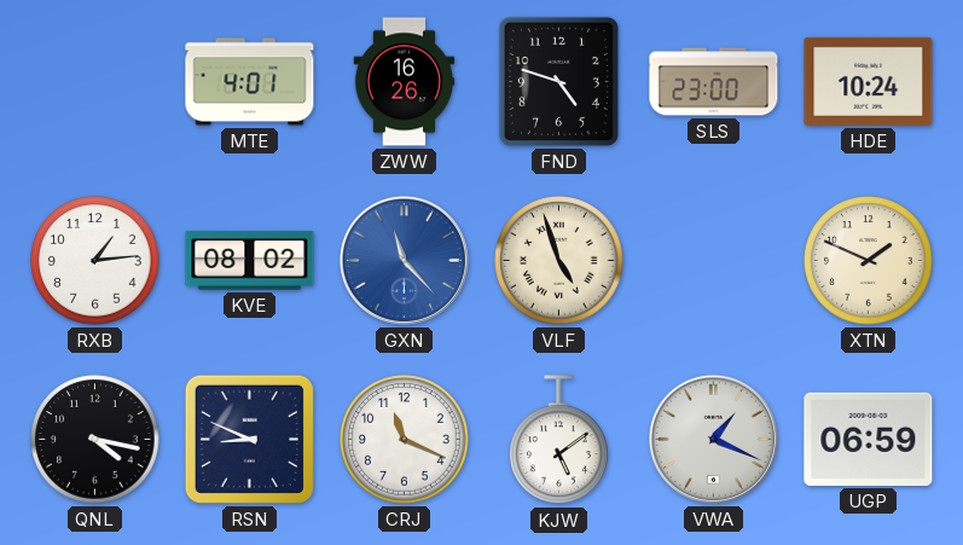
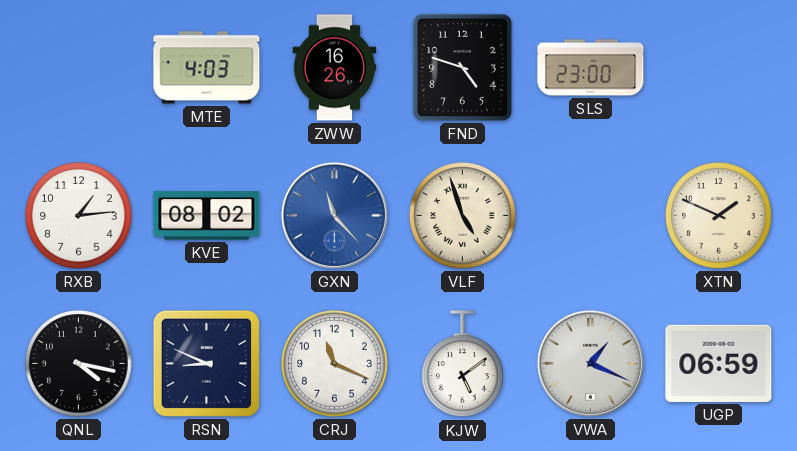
MTE: 4:01 -> 4:03 (207, 68)
HDE: 10:24 -> none (869, 81)
